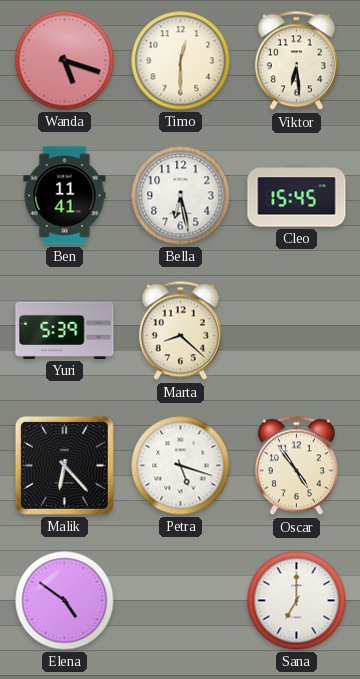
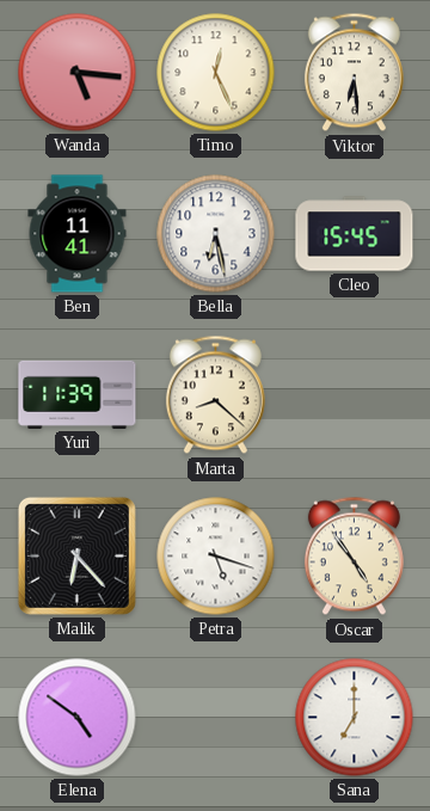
Wanda: 5:18 -> 5:16 (78, 73)
Timo: 12:30 -> 12:26 (216, 73)
Yuri: 5:39 -> 11:39 (78, 394)
